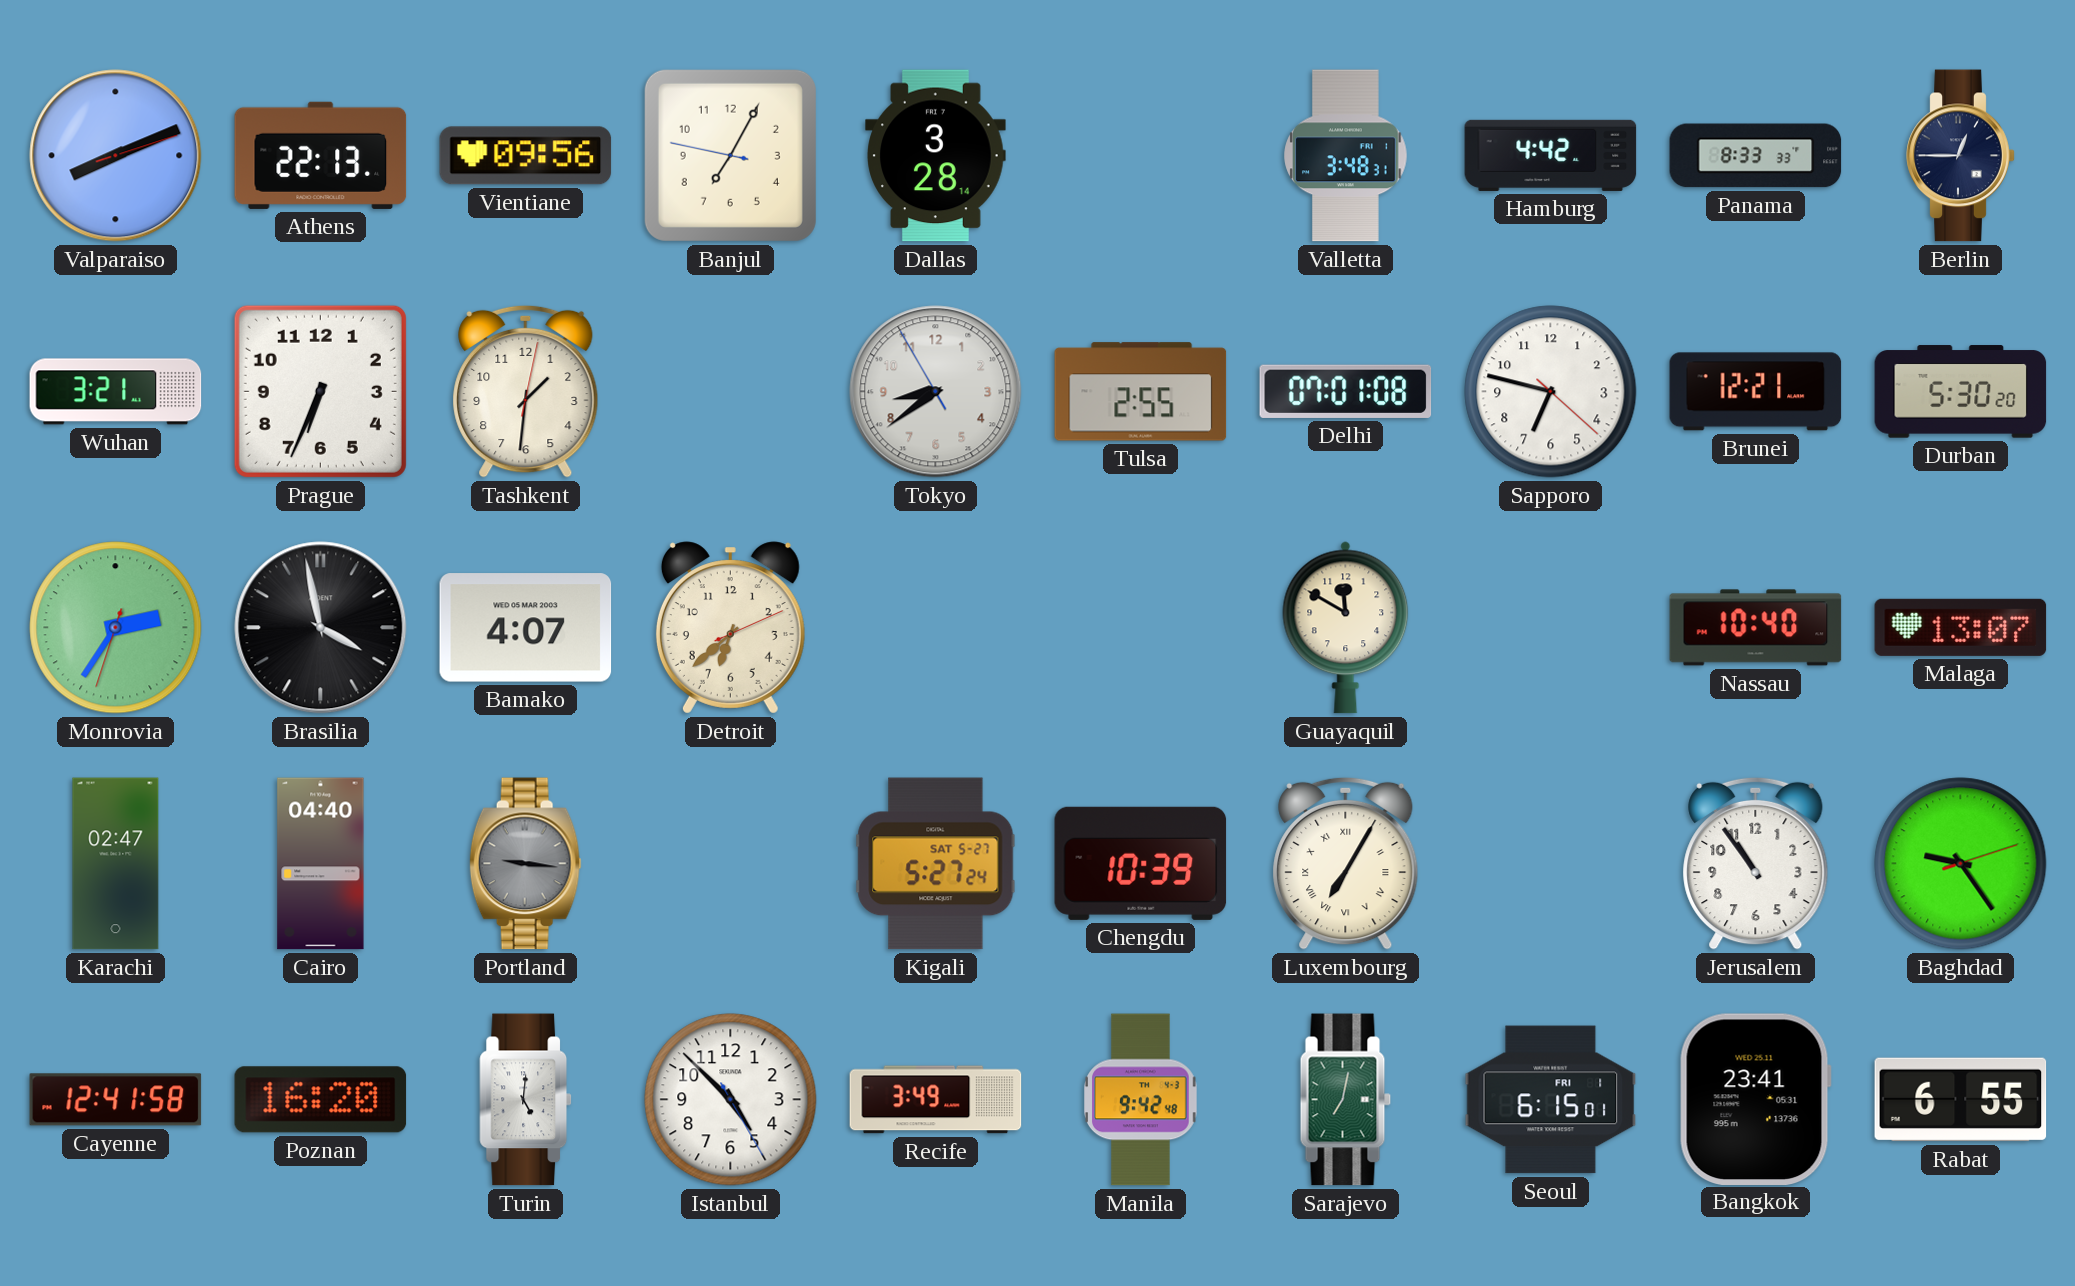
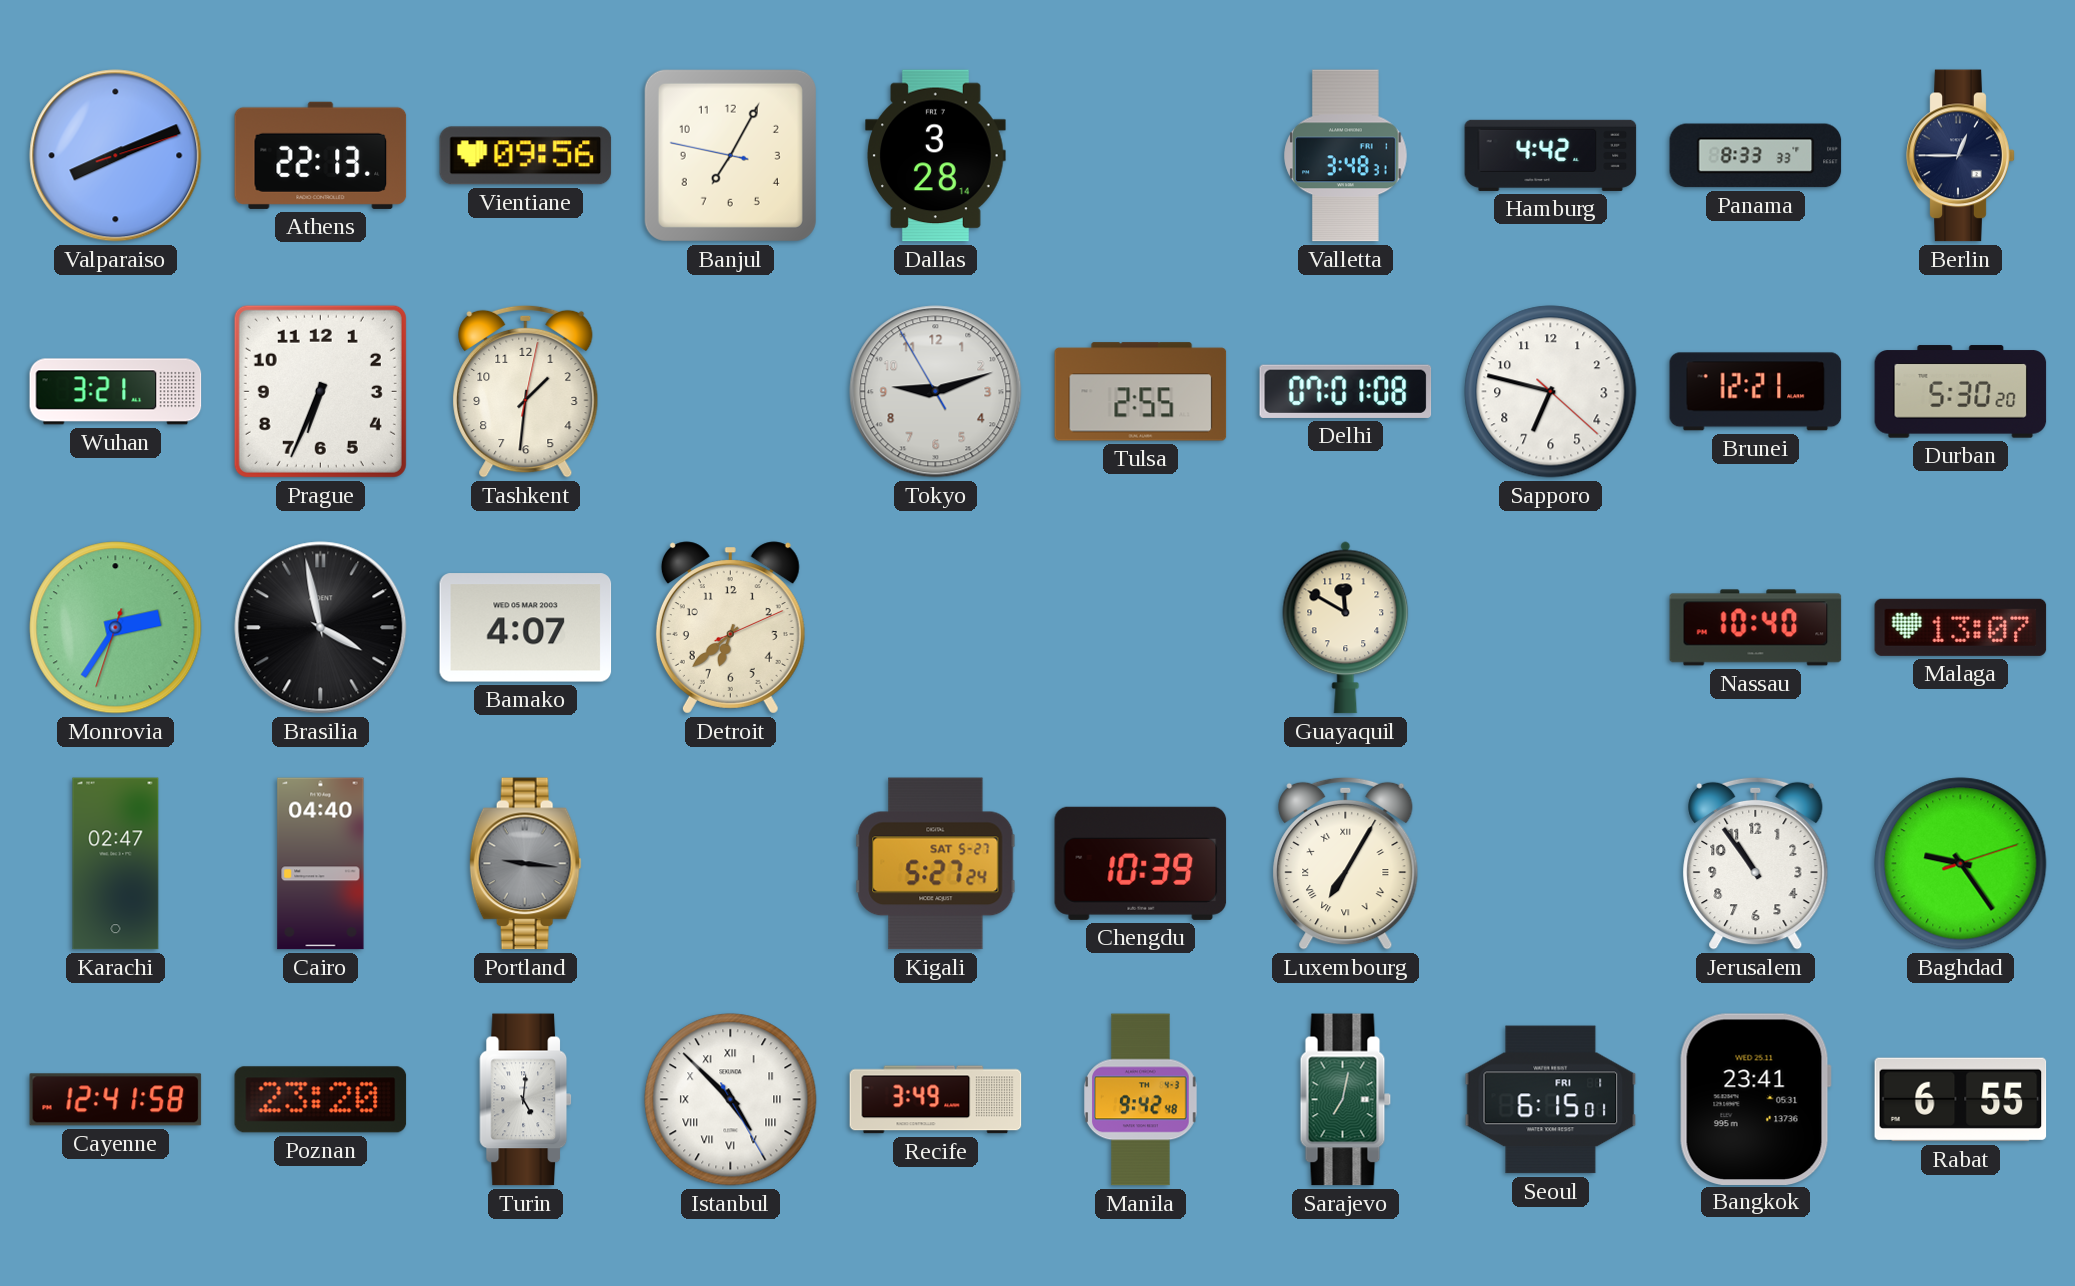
Tokyo: 8:38 -> 9:11 (936, 392)
Poznan: 16:20 -> 23:20 (321, 1100)
Istanbul numerals: Arabic -> Roman (731, 1100)
